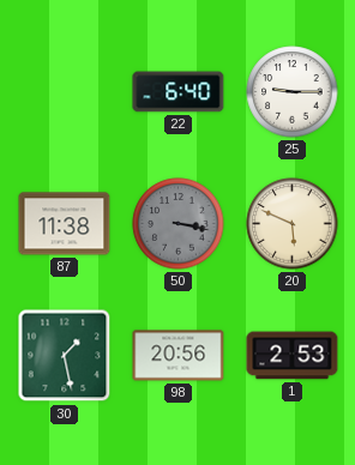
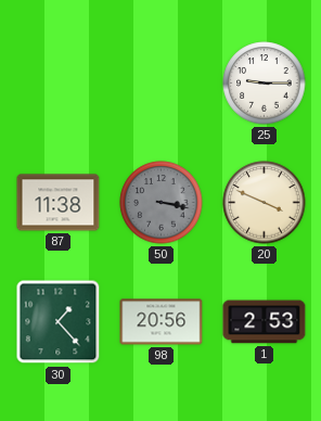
22: 6:40 -> none (179, 92)
20: 5:49 -> 3:49 (265, 203)
30: 1:28 -> 1:23 (59, 322)
